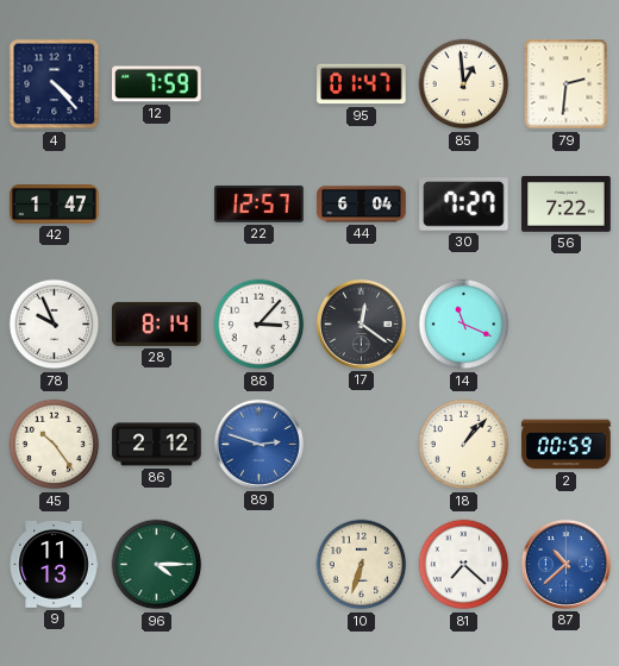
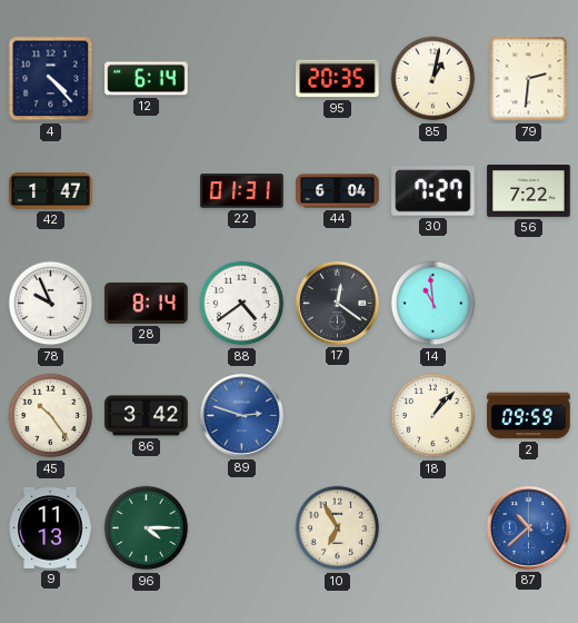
12: 7:59 -> 6:14 (147, 79)
95: 01:47 -> 20:35 (338, 79)
85: 12:59 -> 1:02 (433, 79)
22: 12:57 -> 01:31 (242, 191)
88: 3:07 -> 4:39 (242, 304)
14: 11:19 -> 10:59 (433, 304)
86: 2:12 -> 3:42 (147, 416)
2: 00:59 -> 09:59 (529, 416)
10: 6:33 -> 6:55 (338, 528)
81: 7:22 -> none (464, 565)
